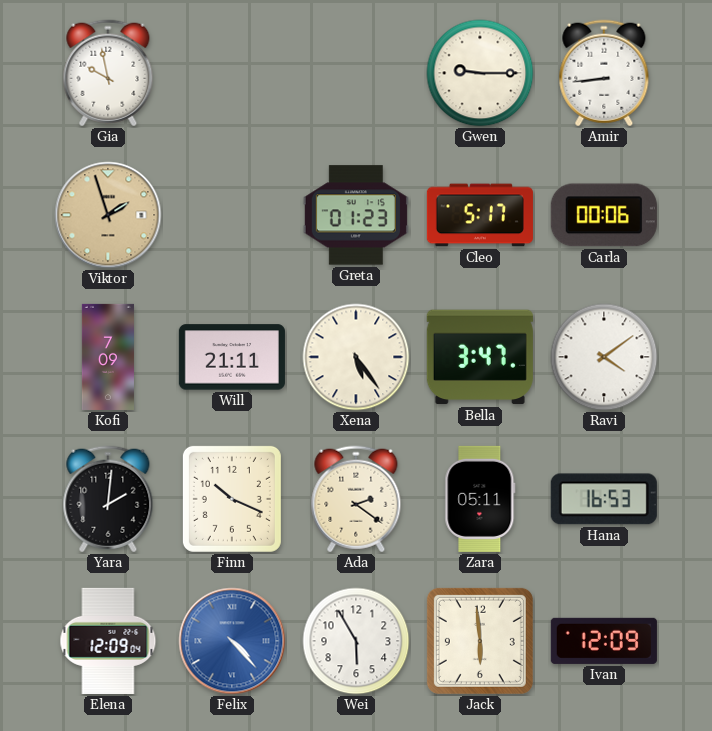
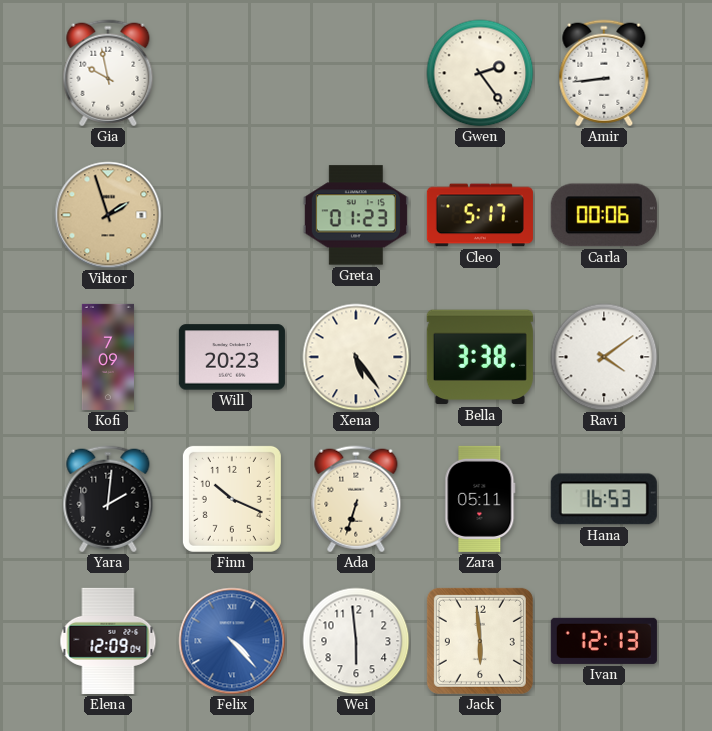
Gwen: 9:15 -> 2:24 (480, 73)
Will: 21:11 -> 20:23 (232, 357)
Bella: 3:47 -> 3:38 (480, 357)
Ada: 2:21 -> 6:33 (356, 499)
Wei: 5:55 -> 5:59 (356, 641)
Ivan: 12:09 -> 12:13 (604, 641)
